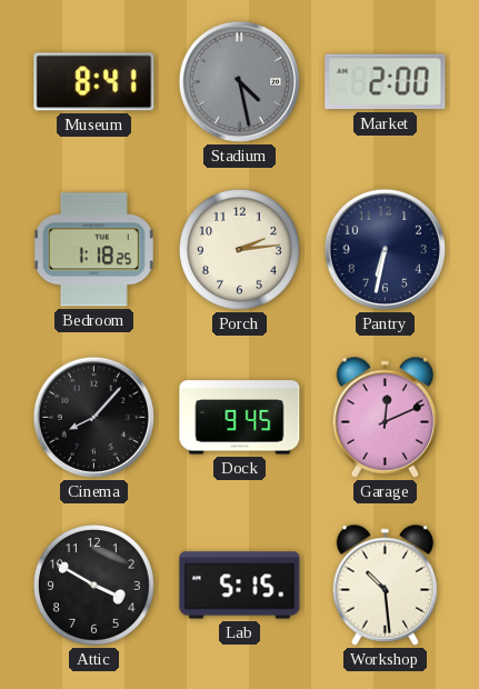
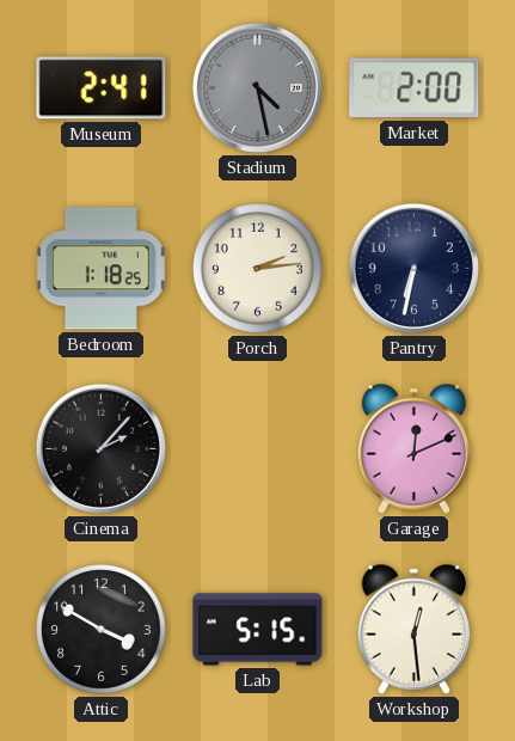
Museum: 8:41 -> 2:41 (102, 88)
Cinema: 8:07 -> 2:07 (100, 448)
Dock: 9:45 -> none (240, 418)
Workshop: 10:29 -> 12:29 (415, 629)
